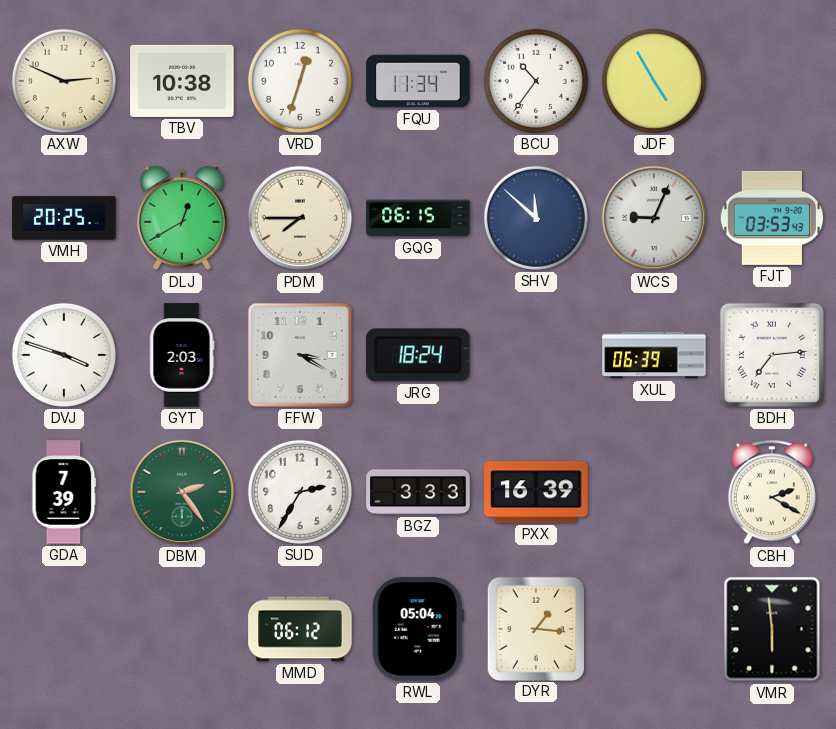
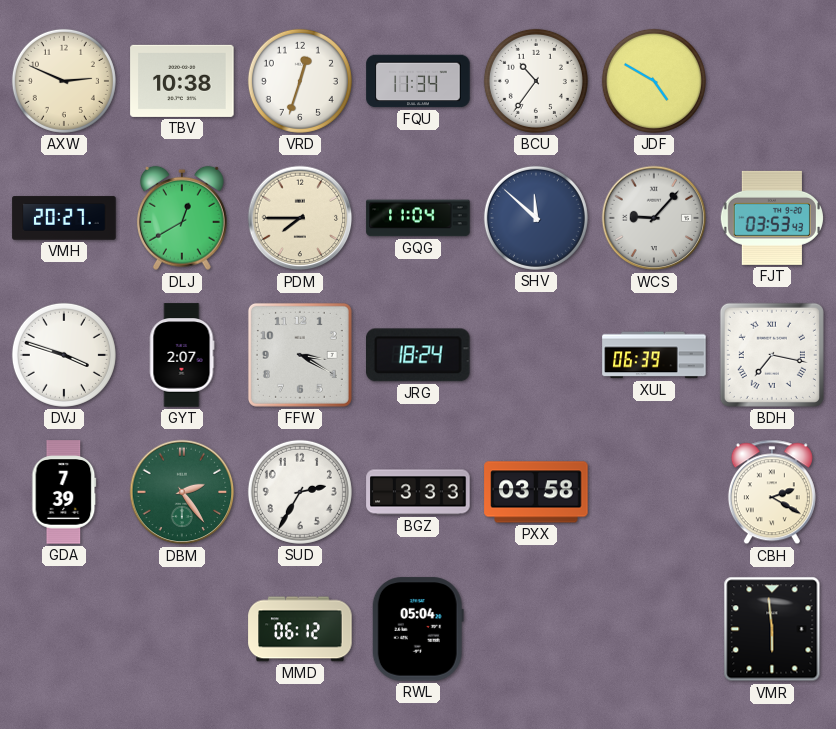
JDF: 4:55 -> 4:50 (654, 81)
VMH: 20:25 -> 20:27 (64, 218)
GQG: 06:15 -> 11:04 (418, 218)
WCS: 9:04 -> 9:07 (654, 218)
GYT: 2:03 -> 2:07 (182, 355)
BDH: 7:14 -> 7:17 (772, 355)
PXX: 16:39 -> 03:58 (536, 492)
DYR: 1:16 -> none (535, 628)
